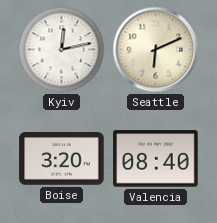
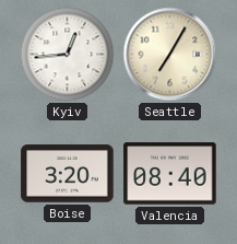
Kyiv: 12:13 -> 12:44 (68, 55)
Seattle: 6:11 -> 7:05 (170, 55)
